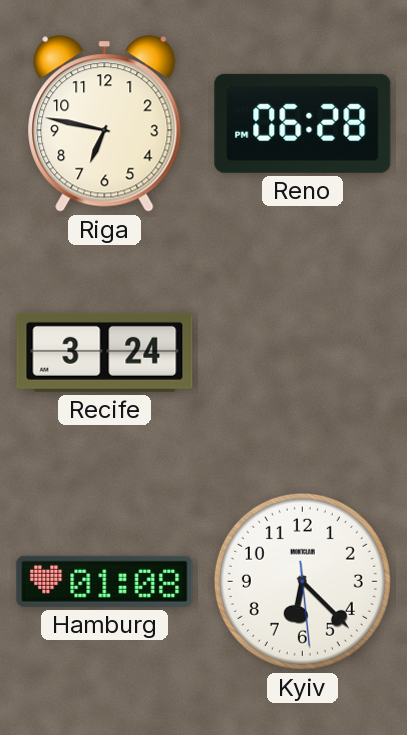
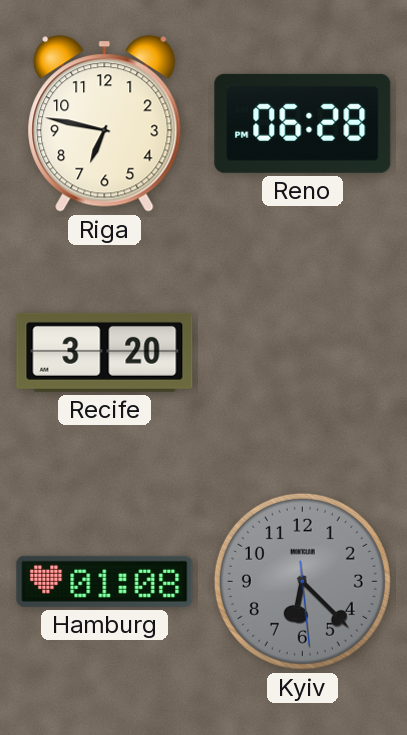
Recife: 3:24 -> 3:20 (105, 352)
Kyiv dial: white -> grey (302, 581)
